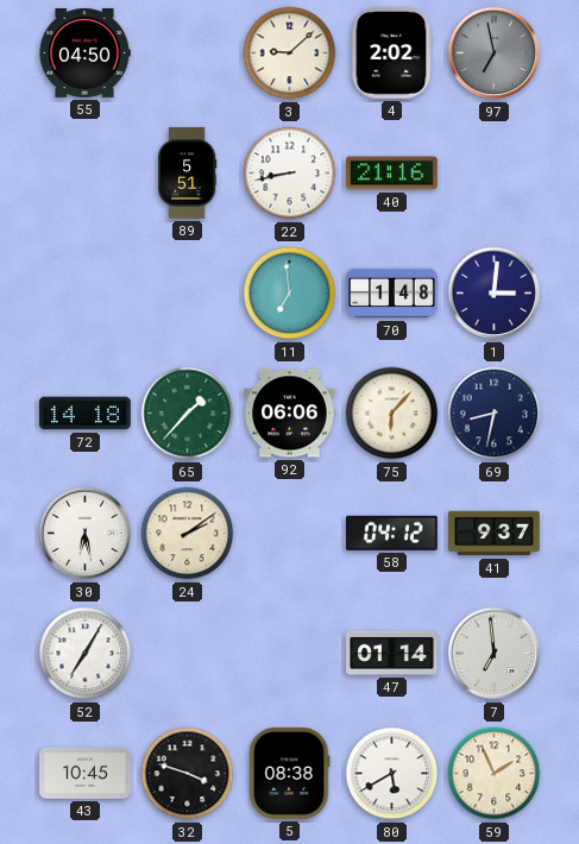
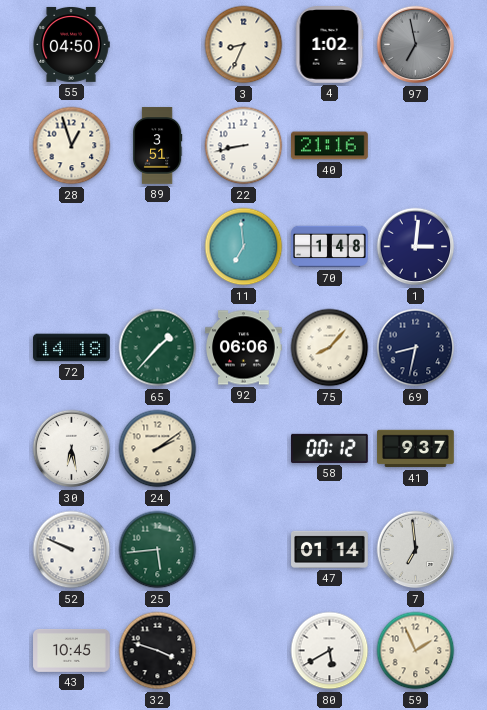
3: 9:08 -> 8:34 (244, 45)
4: 2:02 -> 1:02 (329, 45)
28: none -> 12:57 (72, 146)
89: 5:51 -> 3:51 (158, 146)
75: 6:07 -> 8:07 (330, 348)
58: 04:12 -> 00:12 (330, 448)
52: 7:05 -> 9:49 (72, 550)
25: none -> 5:44 (158, 550)
5: 08:38 -> none (289, 774)
